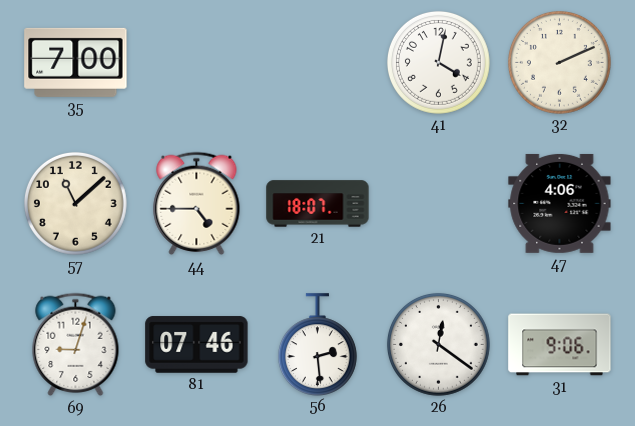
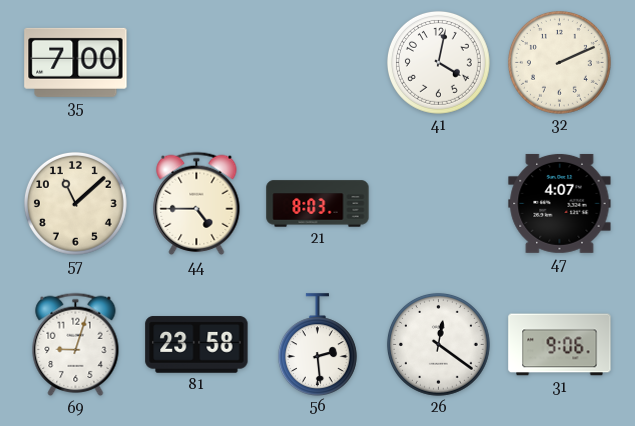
21: 18:07 -> 8:03 (318, 204)
47: 4:06 -> 4:07 (560, 203)
81: 07:46 -> 23:58 (197, 345)
